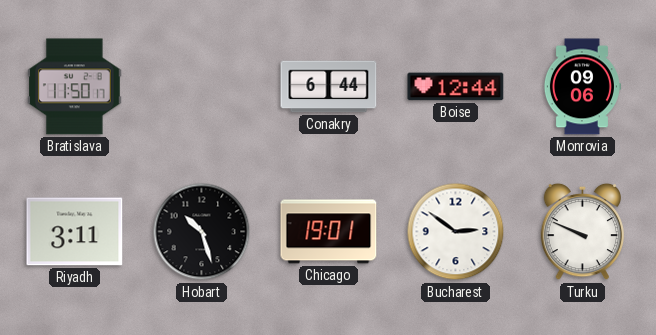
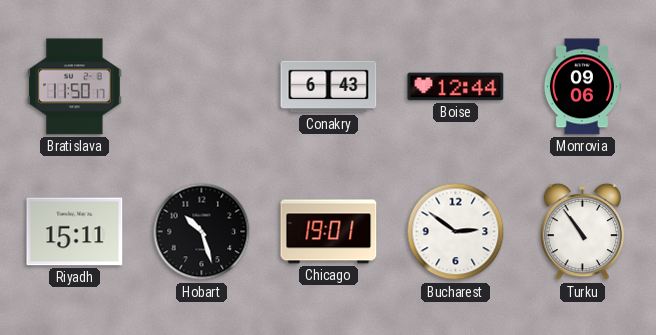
Conakry: 6:44 -> 6:43 (329, 87)
Riyadh: 3:11 -> 15:11 (75, 232)
Turku: 9:49 -> 10:54 (583, 232)
